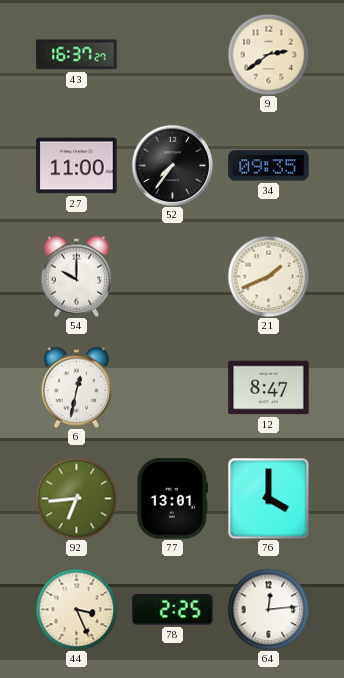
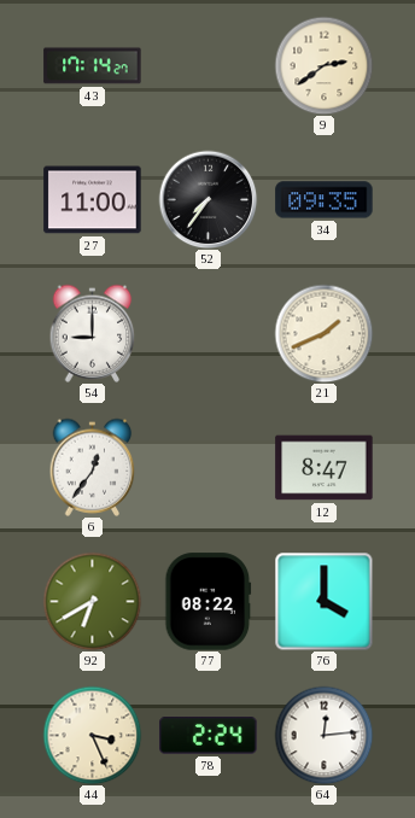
43: 16:37 -> 17:14 (93, 66)
54: 10:00 -> 9:00 (93, 333)
6: 12:32 -> 12:36 (93, 467)
92: 6:44 -> 6:40 (92, 601)
77: 13:01 -> 08:22 (209, 602)
78: 2:25 -> 2:24 (209, 736)
